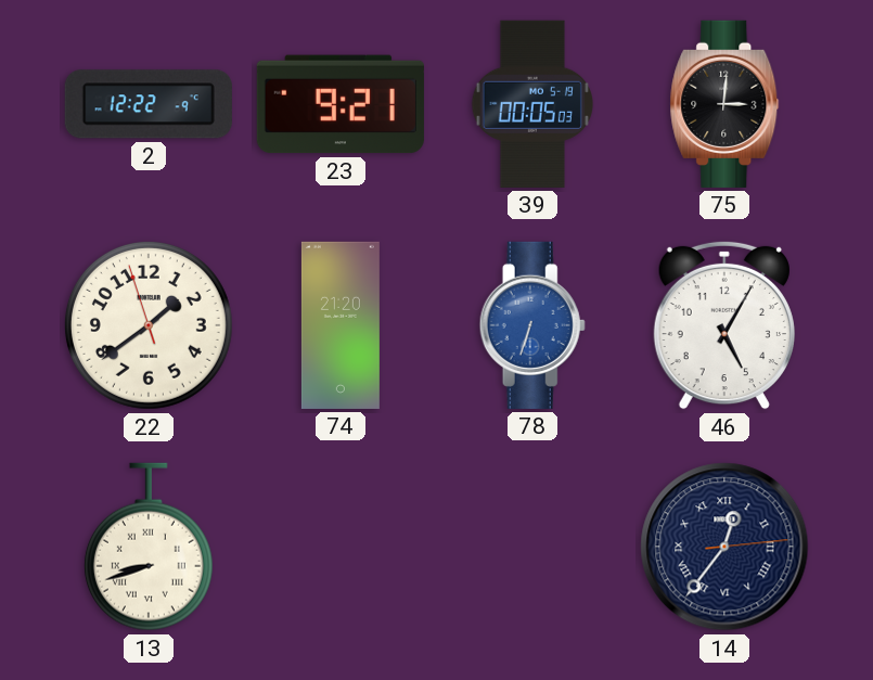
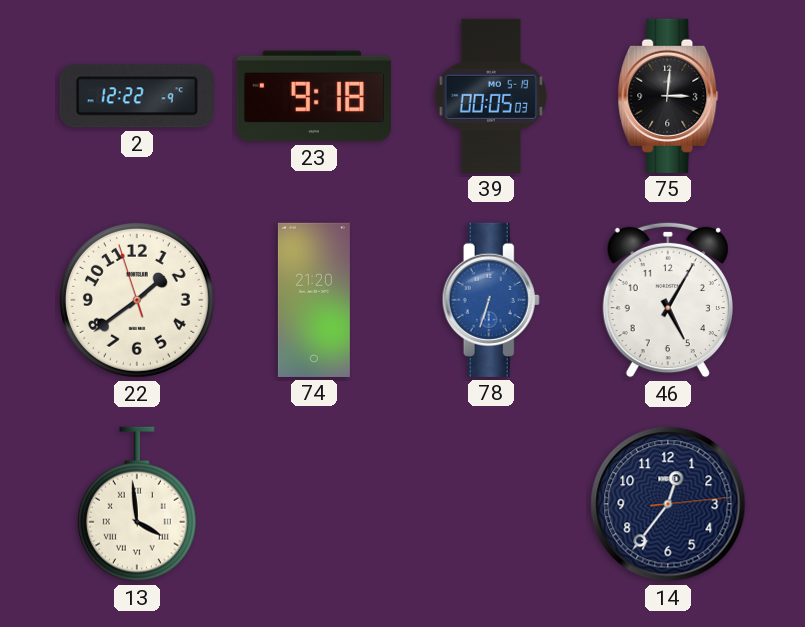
23: 9:21 -> 9:18 (314, 96)
13: 8:42 -> 3:59 (137, 504)
14 numerals: Roman -> Arabic (668, 504)
